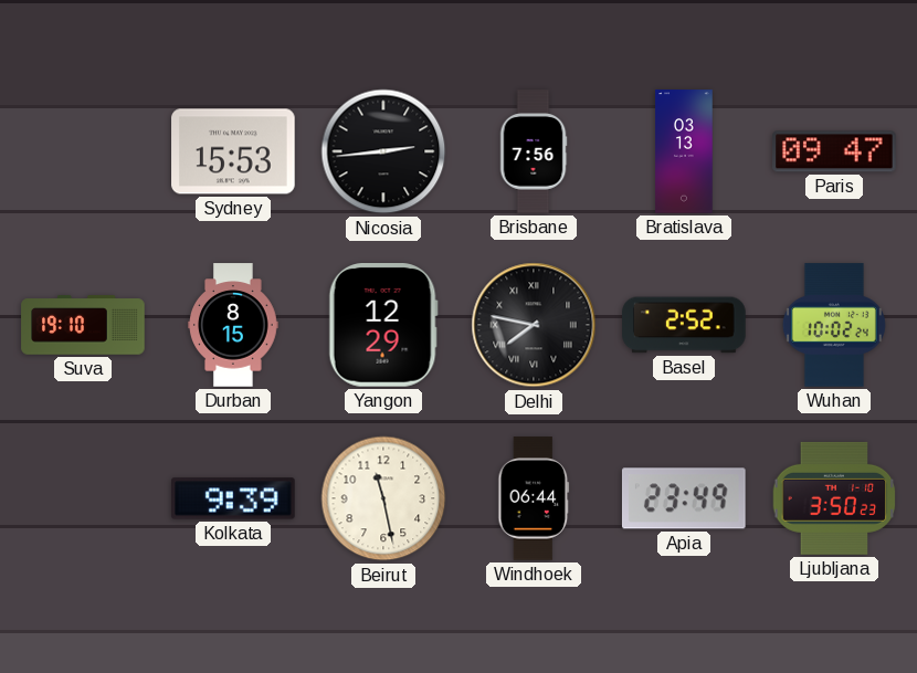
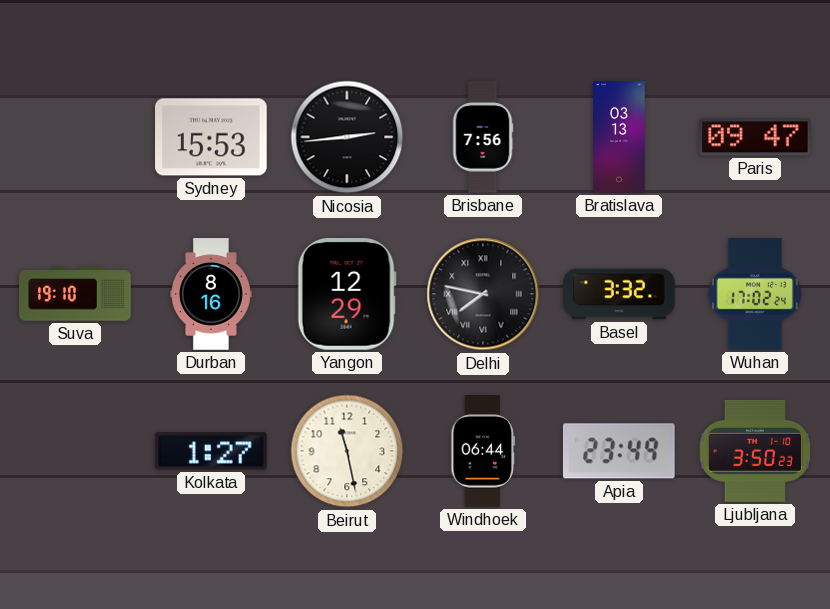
Durban: 8:15 -> 8:16 (211, 294)
Basel: 2:52 -> 3:32 (619, 294)
Wuhan: 10:02 -> 17:02 (755, 294)
Kolkata: 9:39 -> 1:27 (212, 451)
